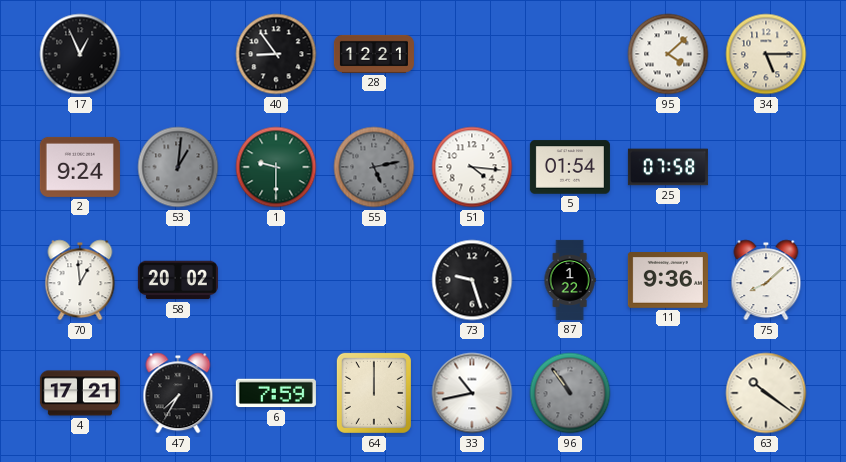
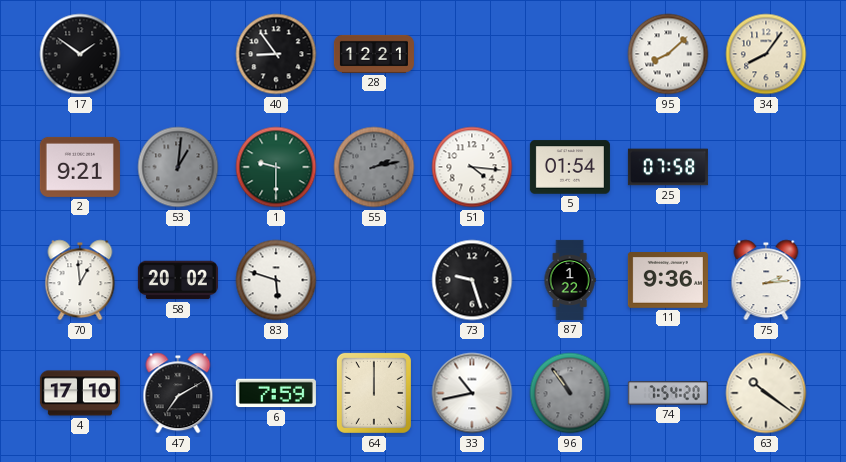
17: 12:56 -> 1:51 (80, 54)
95: 4:08 -> 8:08 (668, 54)
34: 5:15 -> 8:06 (766, 54)
2: 9:24 -> 9:21 (80, 167)
55: 5:13 -> 2:13 (374, 167)
83: none -> 5:48 (276, 280)
75: 8:08 -> 2:14 (766, 280)
4: 17:21 -> 17:10 (80, 393)
47: 7:35 -> 7:10 (178, 393)
74: none -> 7:54 (668, 393)
